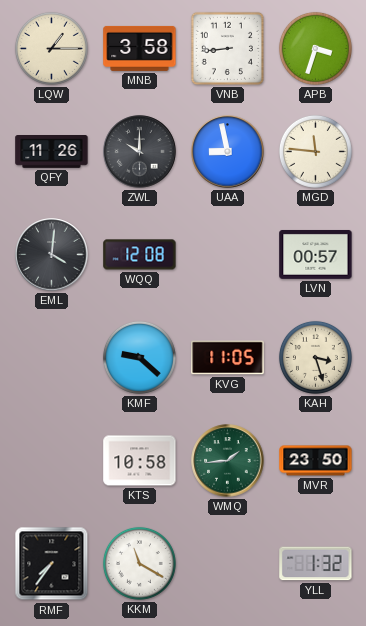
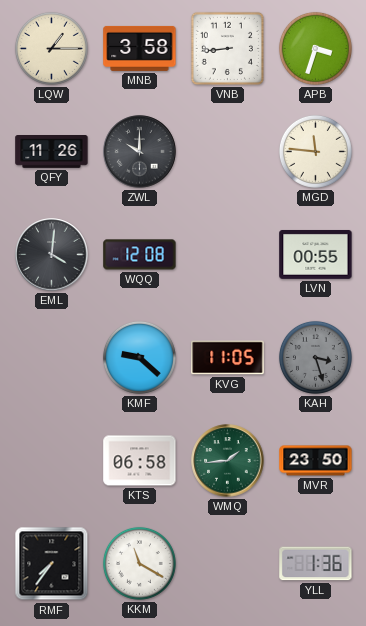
UAA: 8:58 -> none (228, 152)
LVN: 00:57 -> 00:55 (316, 255)
KAH dial: cream -> grey (315, 357)
KTS: 10:58 -> 06:58 (140, 461)
YLL: 1:32 -> 1:36 (316, 564)
